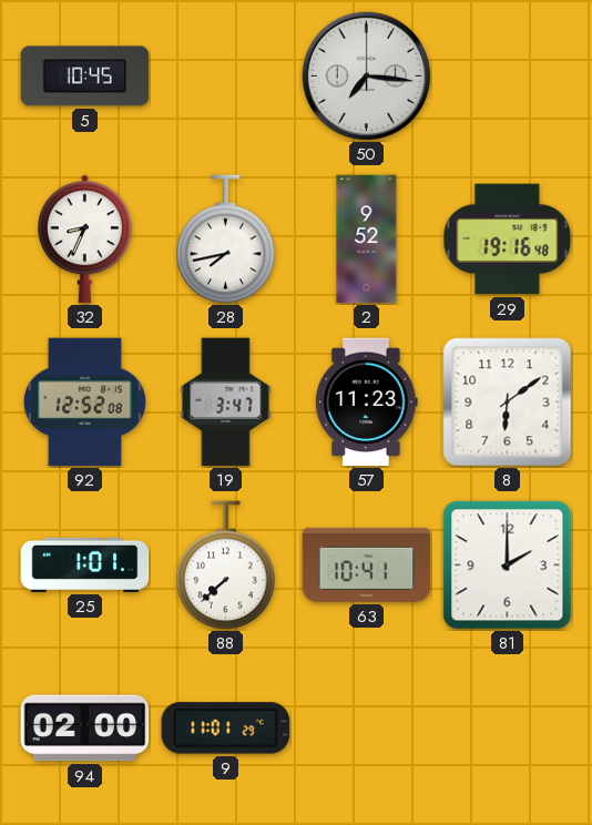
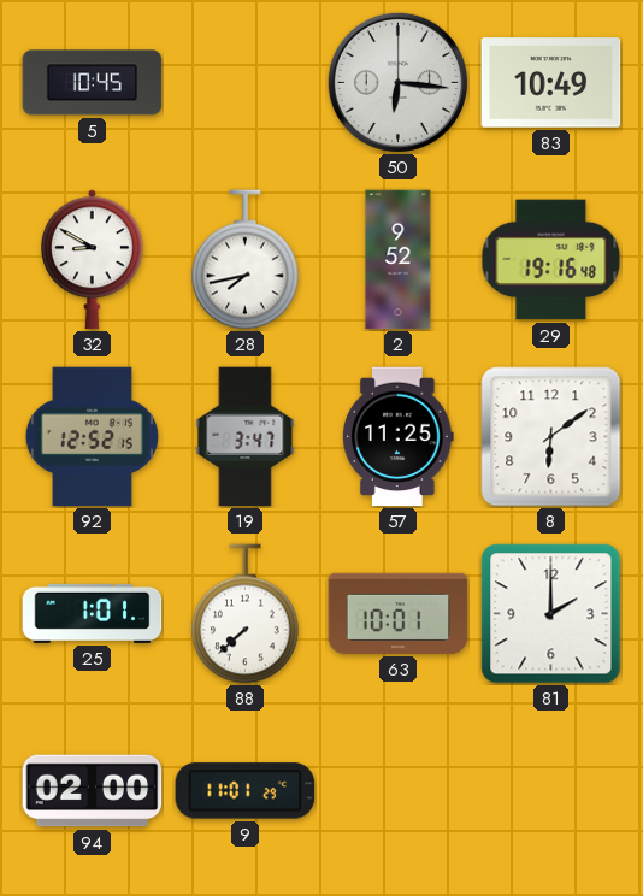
50: 7:16 -> 6:16 (397, 82)
83: none -> 10:49 (551, 83)
32: 8:34 -> 8:50 (92, 260)
92: 12:52:08 -> 12:52:15 (92, 437)
57: 11:23 -> 11:25 (399, 437)
63: 10:41 -> 10:01 (399, 613)
